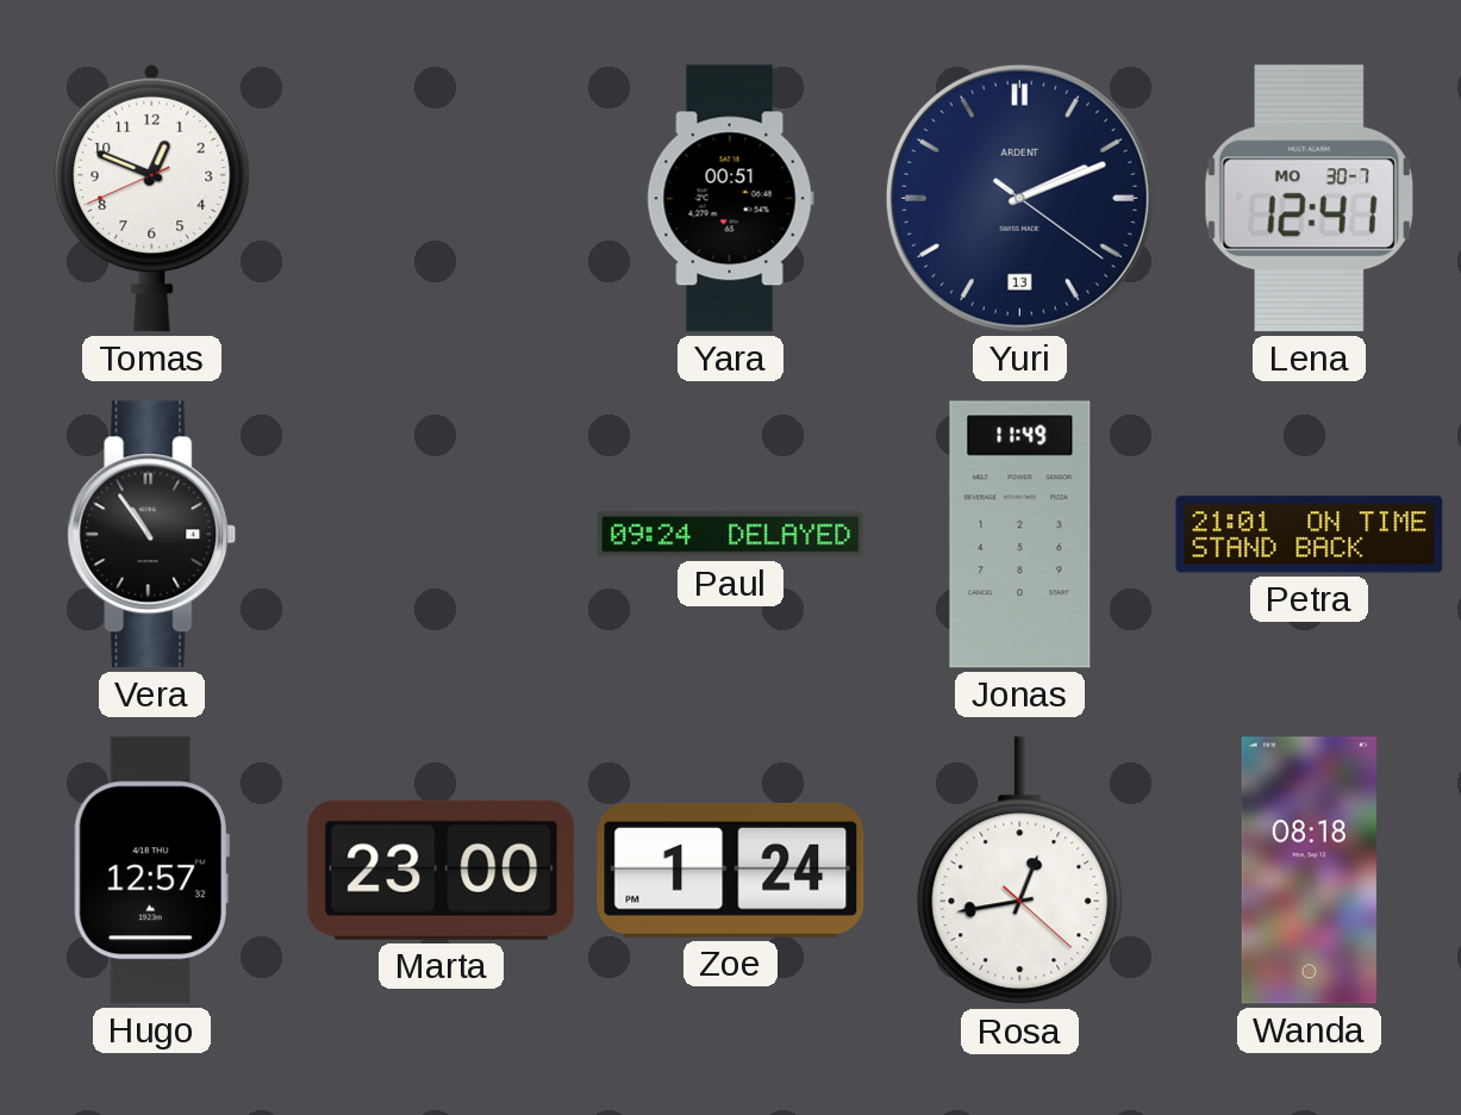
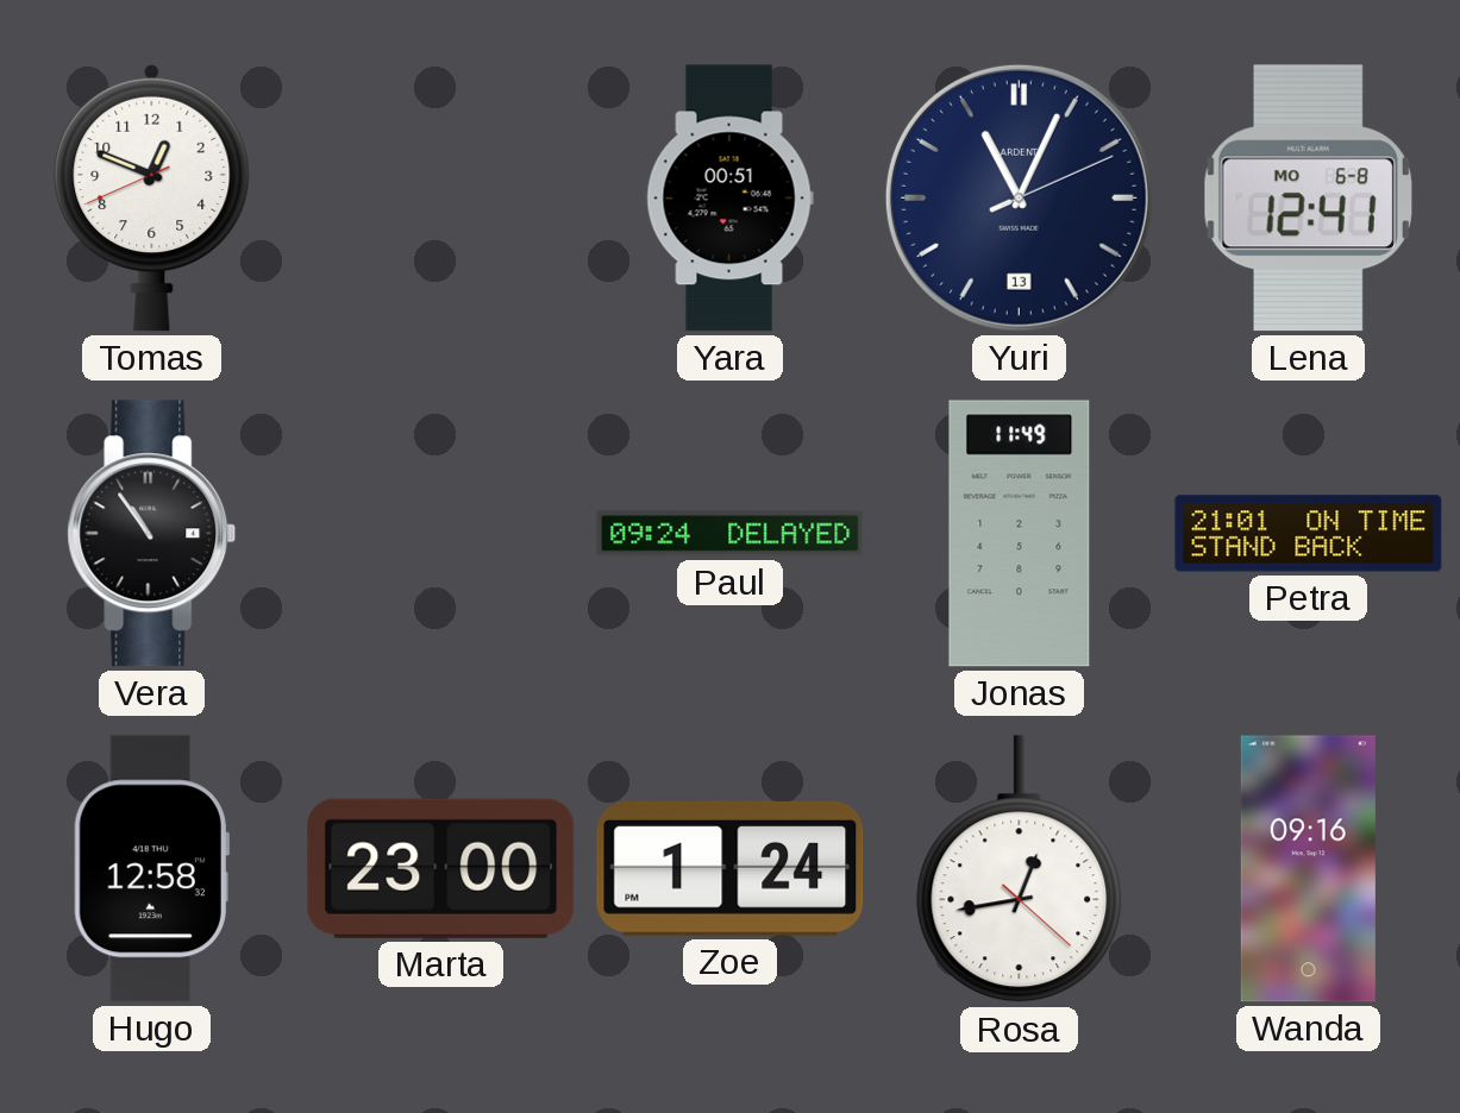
Yuri: 2:11 -> 11:04 (1019, 197)
Lena date: MO 30-7 -> MO 6-8 (1308, 199)
Hugo: 12:57 -> 12:58 (151, 869)
Wanda: 08:18 -> 09:16 (1308, 869)
